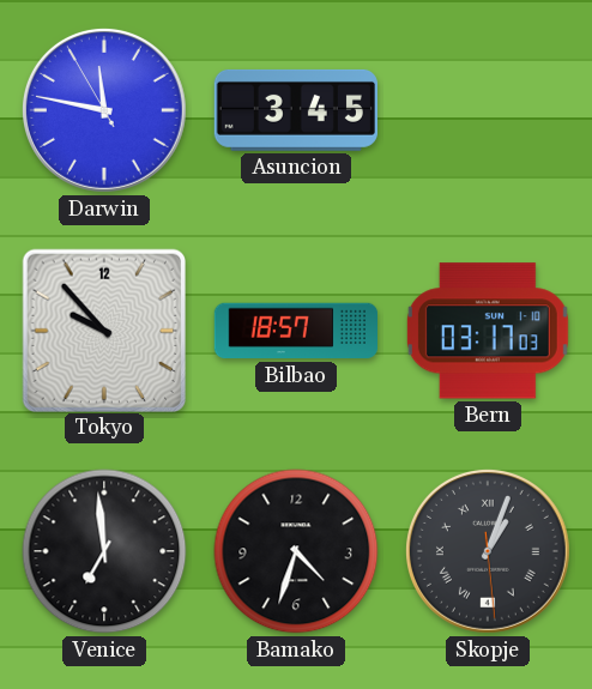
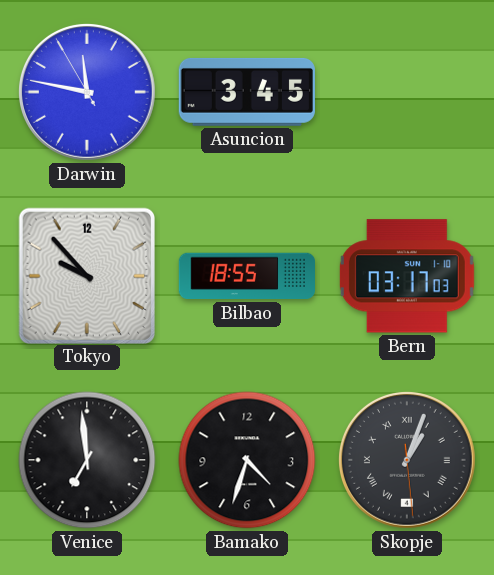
Bilbao: 18:57 -> 18:55 (246, 276)
